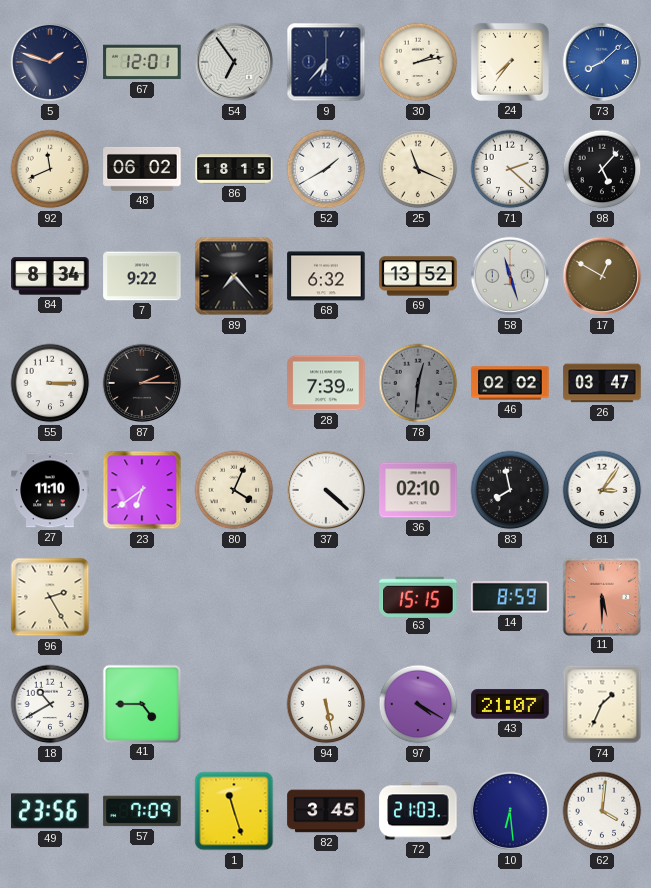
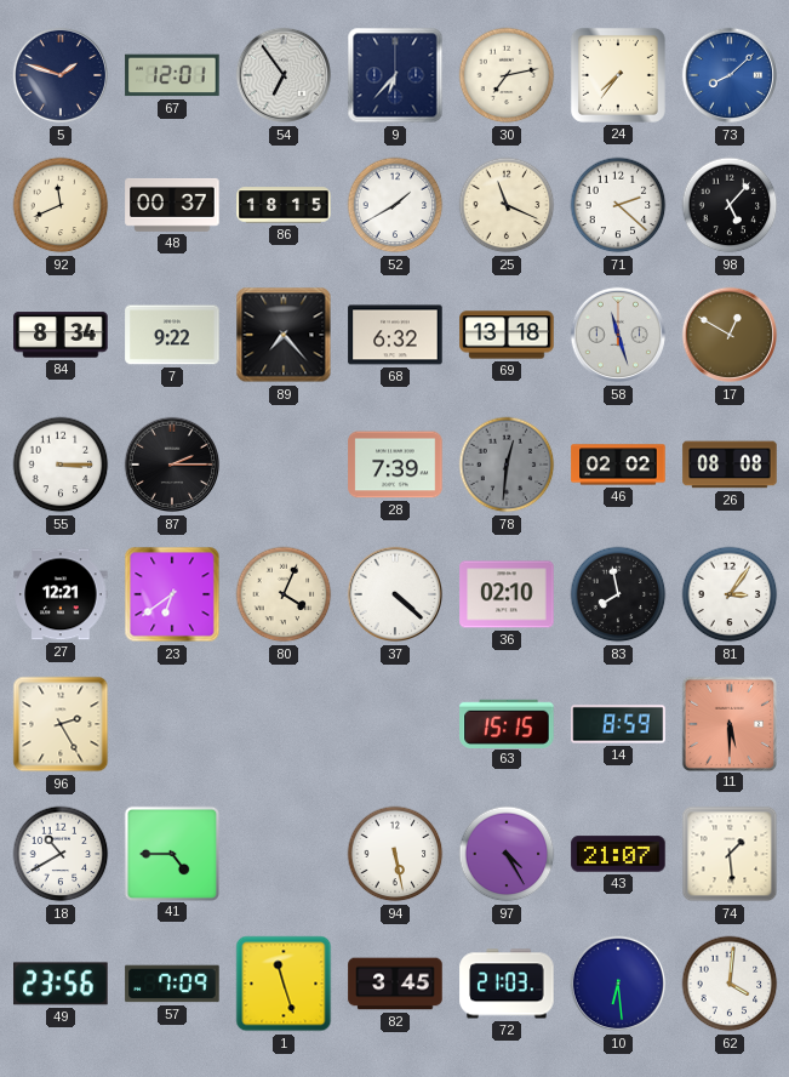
30: 2:13 -> 7:13 (507, 75)
48: 06:02 -> 00:37 (172, 205)
69: 13:52 -> 13:18 (507, 335)
26: 03:47 -> 08:08 (730, 465)
27: 11:10 -> 12:21 (61, 594)
97: 4:20 -> 4:25 (507, 854)
74: 1:34 -> 1:29 (730, 854)
